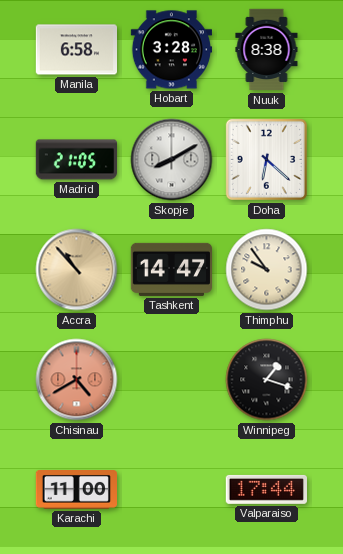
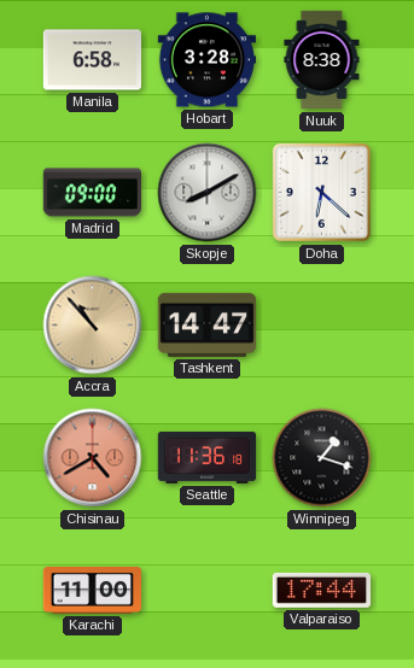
Madrid: 21:05 -> 09:00 (93, 193)
Thimphu: 9:54 -> none (267, 270)
Seattle: none -> 11:36 (208, 457)
